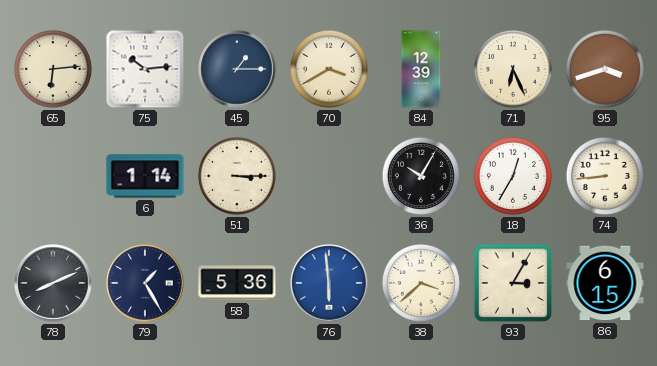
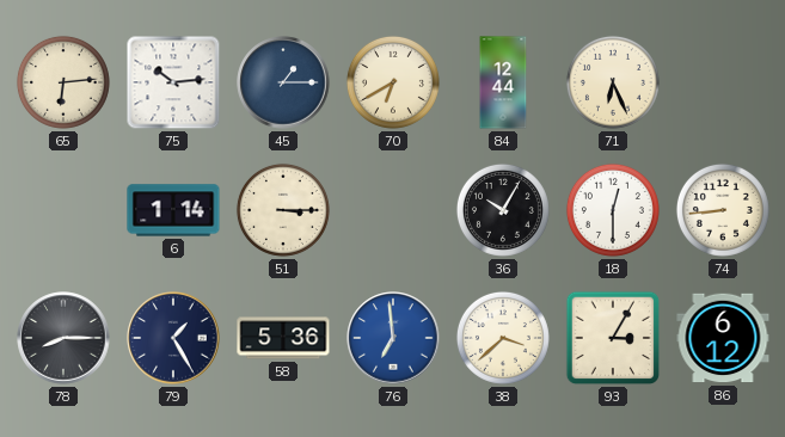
70: 3:40 -> 6:40 (393, 82)
84: 12:39 -> 12:44 (503, 82)
95: 3:42 -> none (605, 69)
18: 12:35 -> 12:30 (613, 210)
78: 8:11 -> 8:15 (63, 338)
76: 5:59 -> 6:59 (393, 338)
86: 6:15 -> 6:12 (723, 338)
